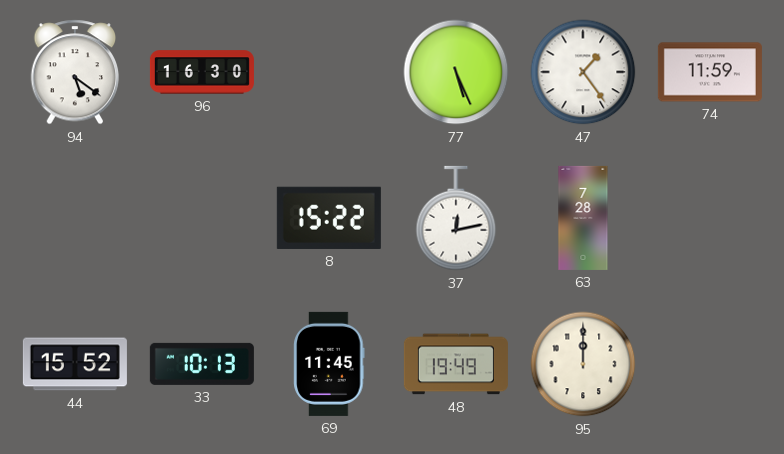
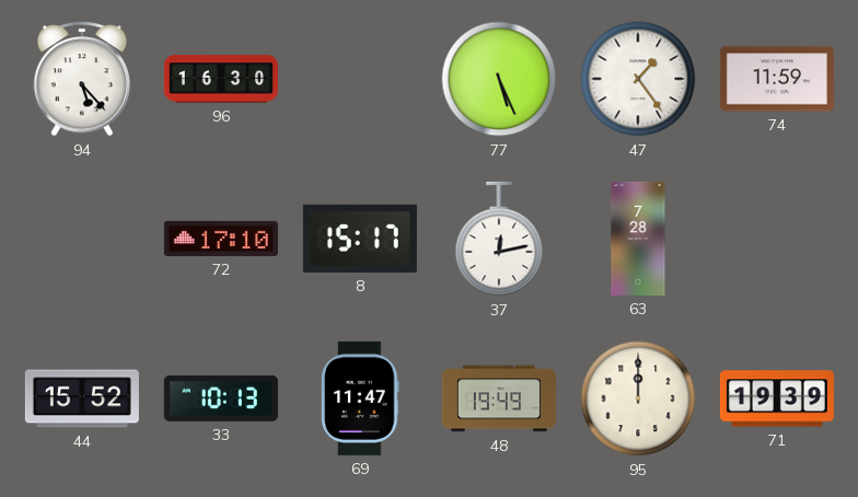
94: 5:21 -> 5:23 (82, 79)
72: none -> 17:10 (221, 239)
8: 15:22 -> 15:17 (360, 239)
69: 11:45 -> 11:47 (360, 398)
71: none -> 19:39 (777, 398)
